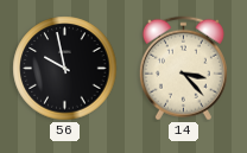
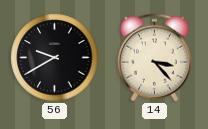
56: 9:58 -> 9:40 (55, 58)
